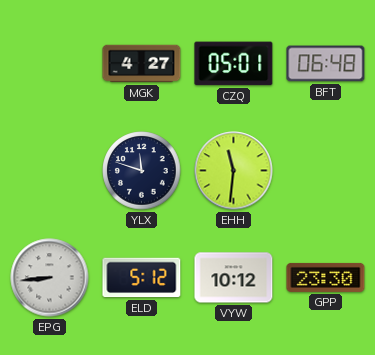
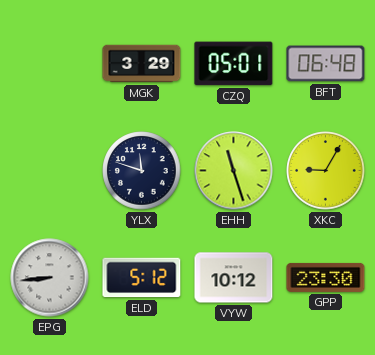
MGK: 4:27 -> 3:29 (142, 64)
EHH: 11:31 -> 11:27 (234, 171)
XKC: none -> 9:05 (326, 171)
